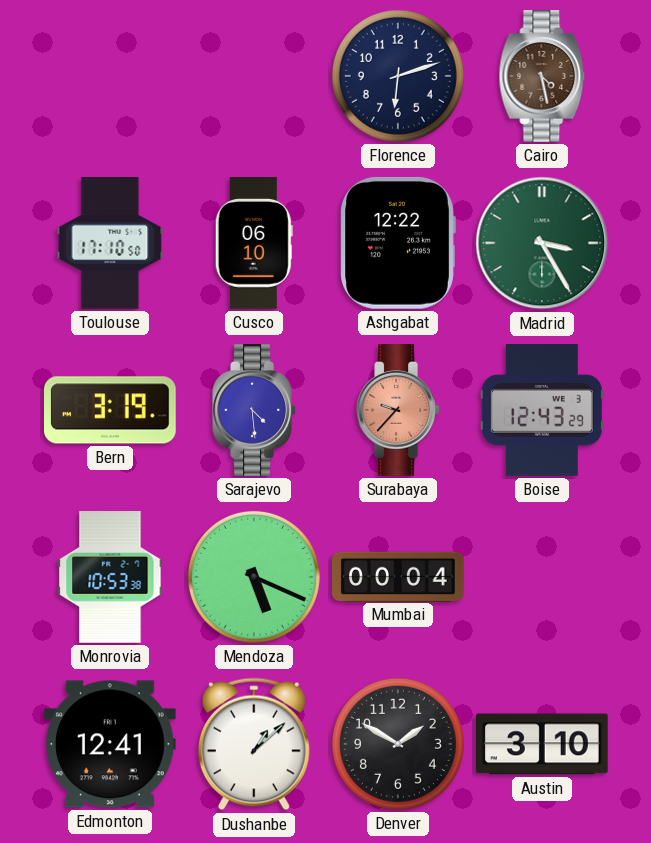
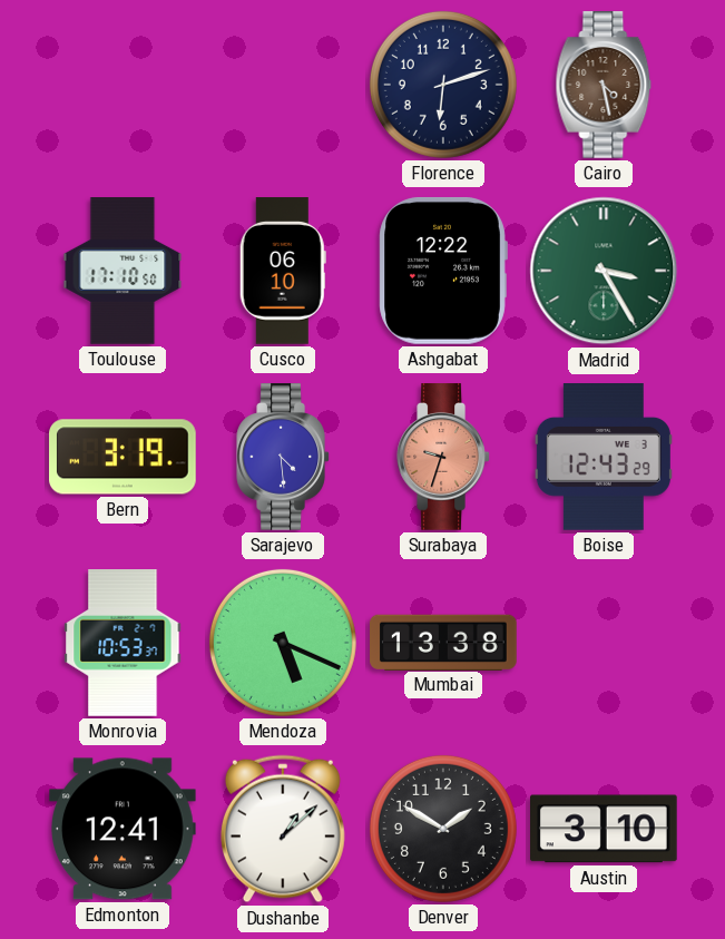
Surabaya: 9:37 -> 9:33 (443, 457)
Monrovia: 10:53:38 -> 10:53:37 (123, 643)
Mumbai: 00:04 -> 13:38 (443, 642)
